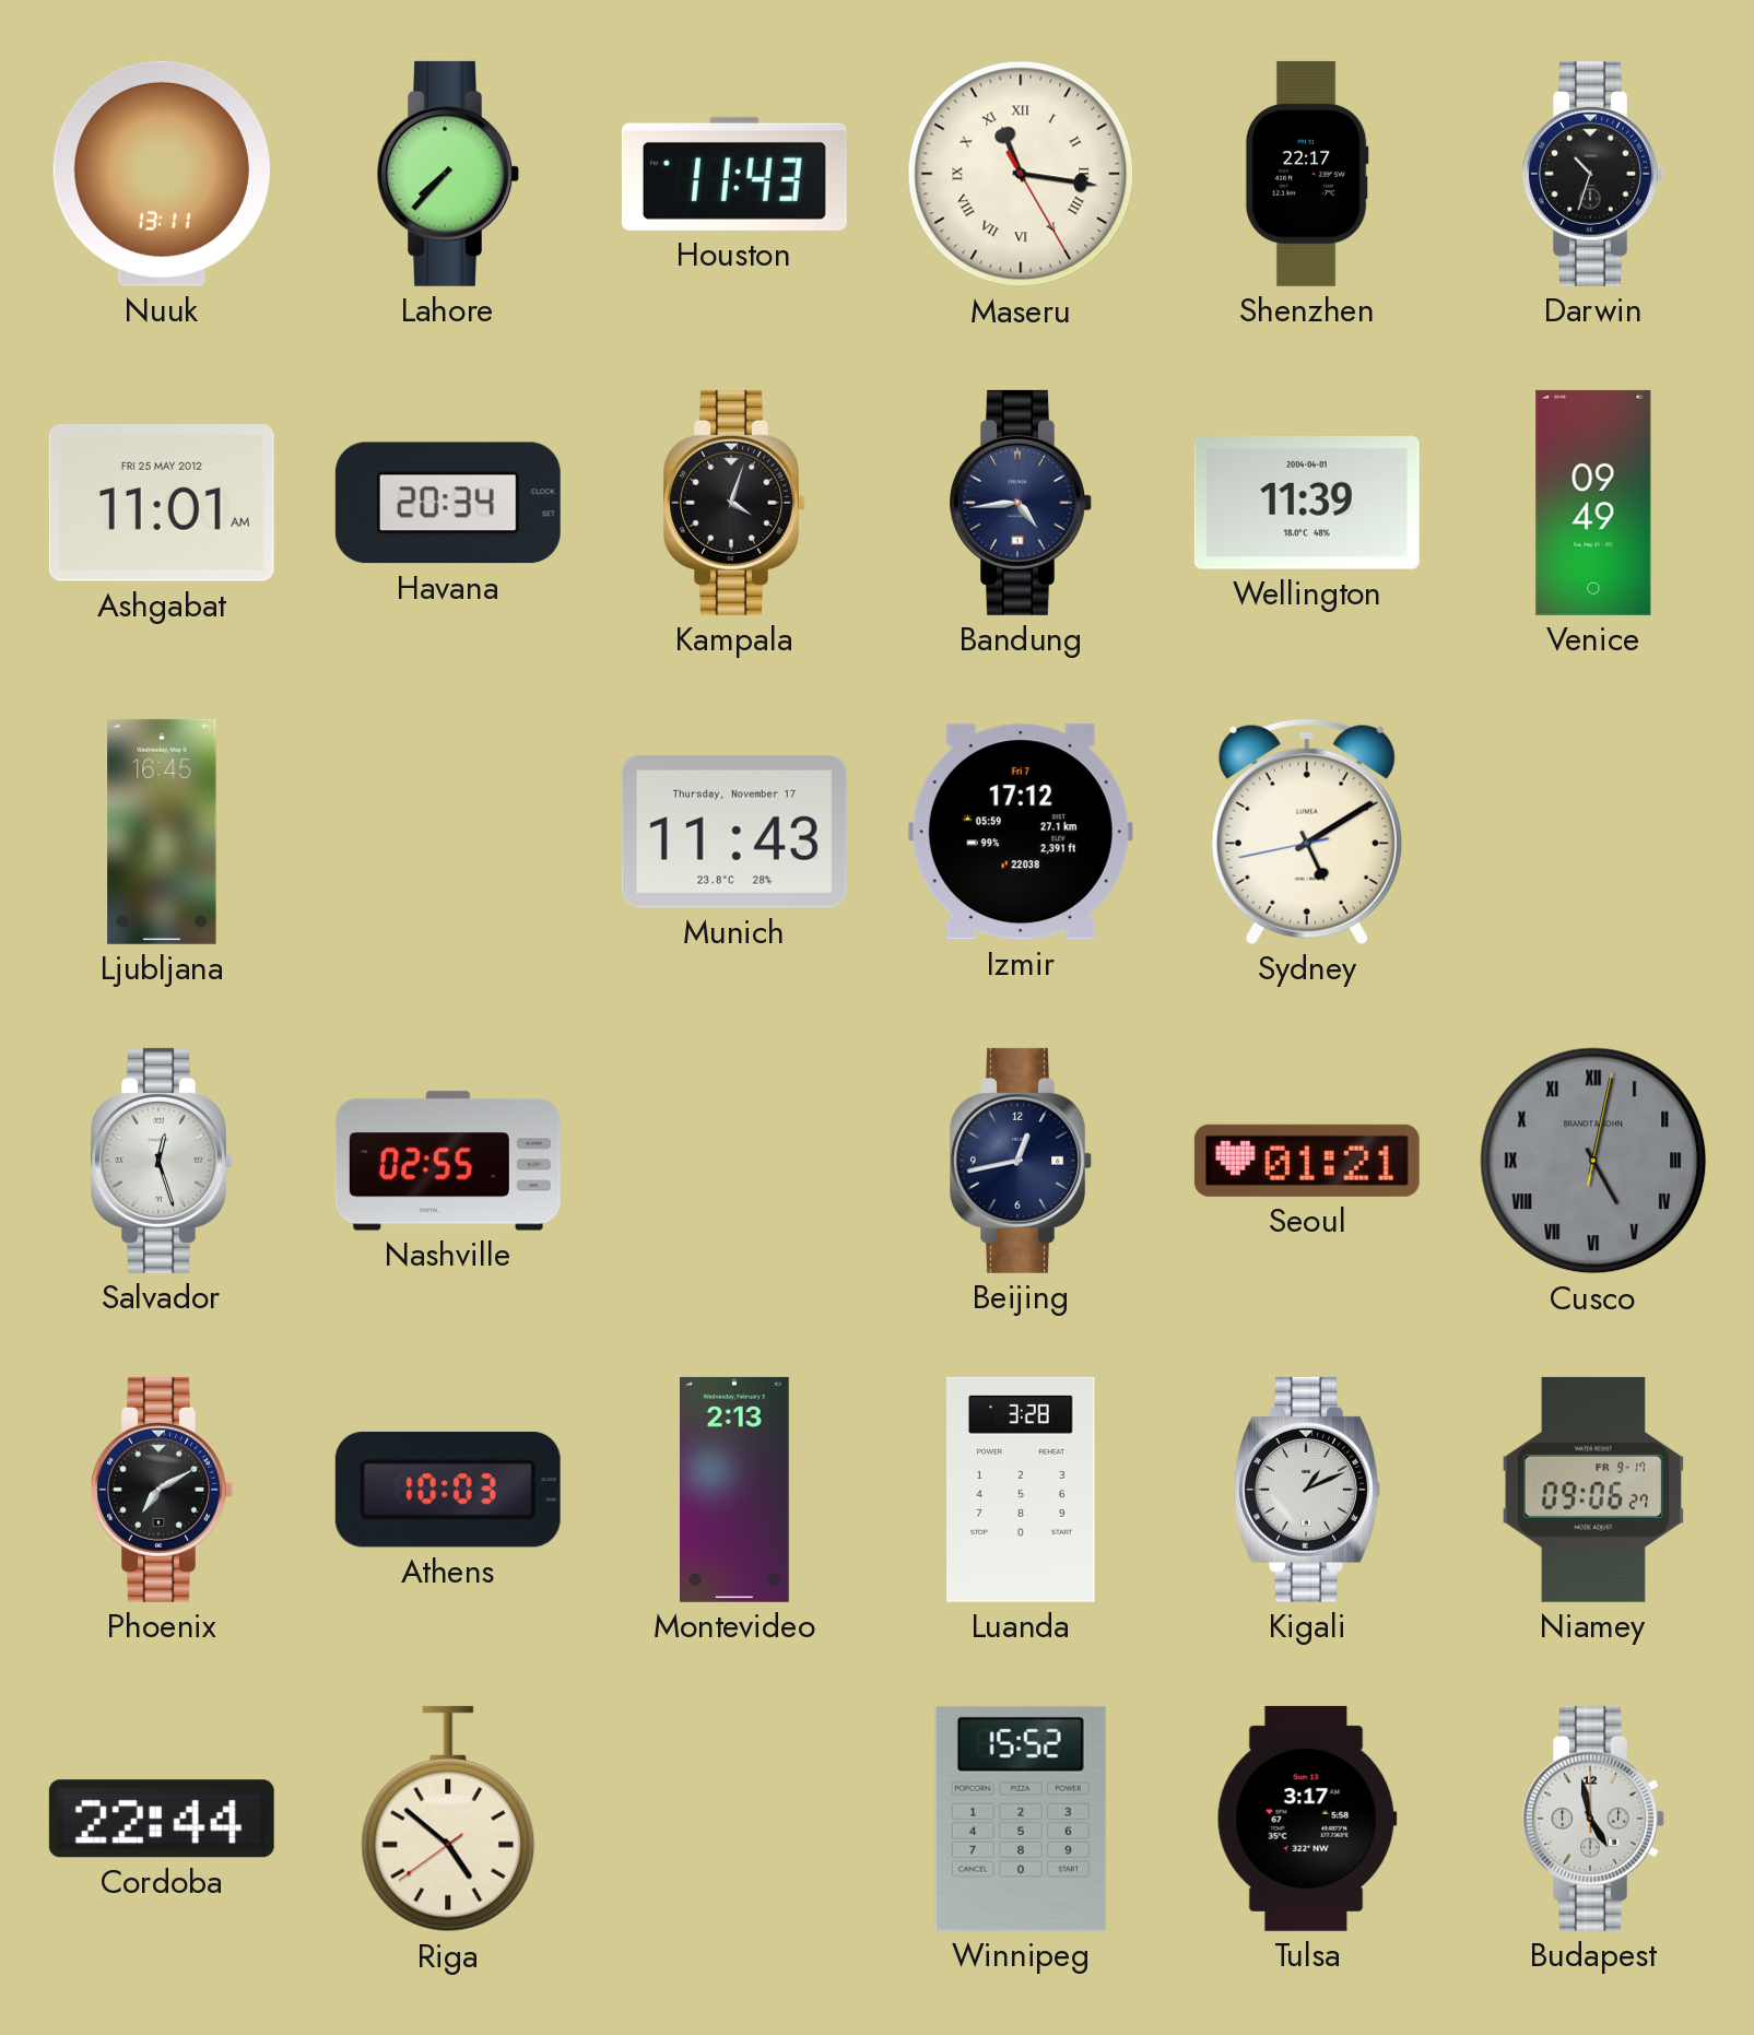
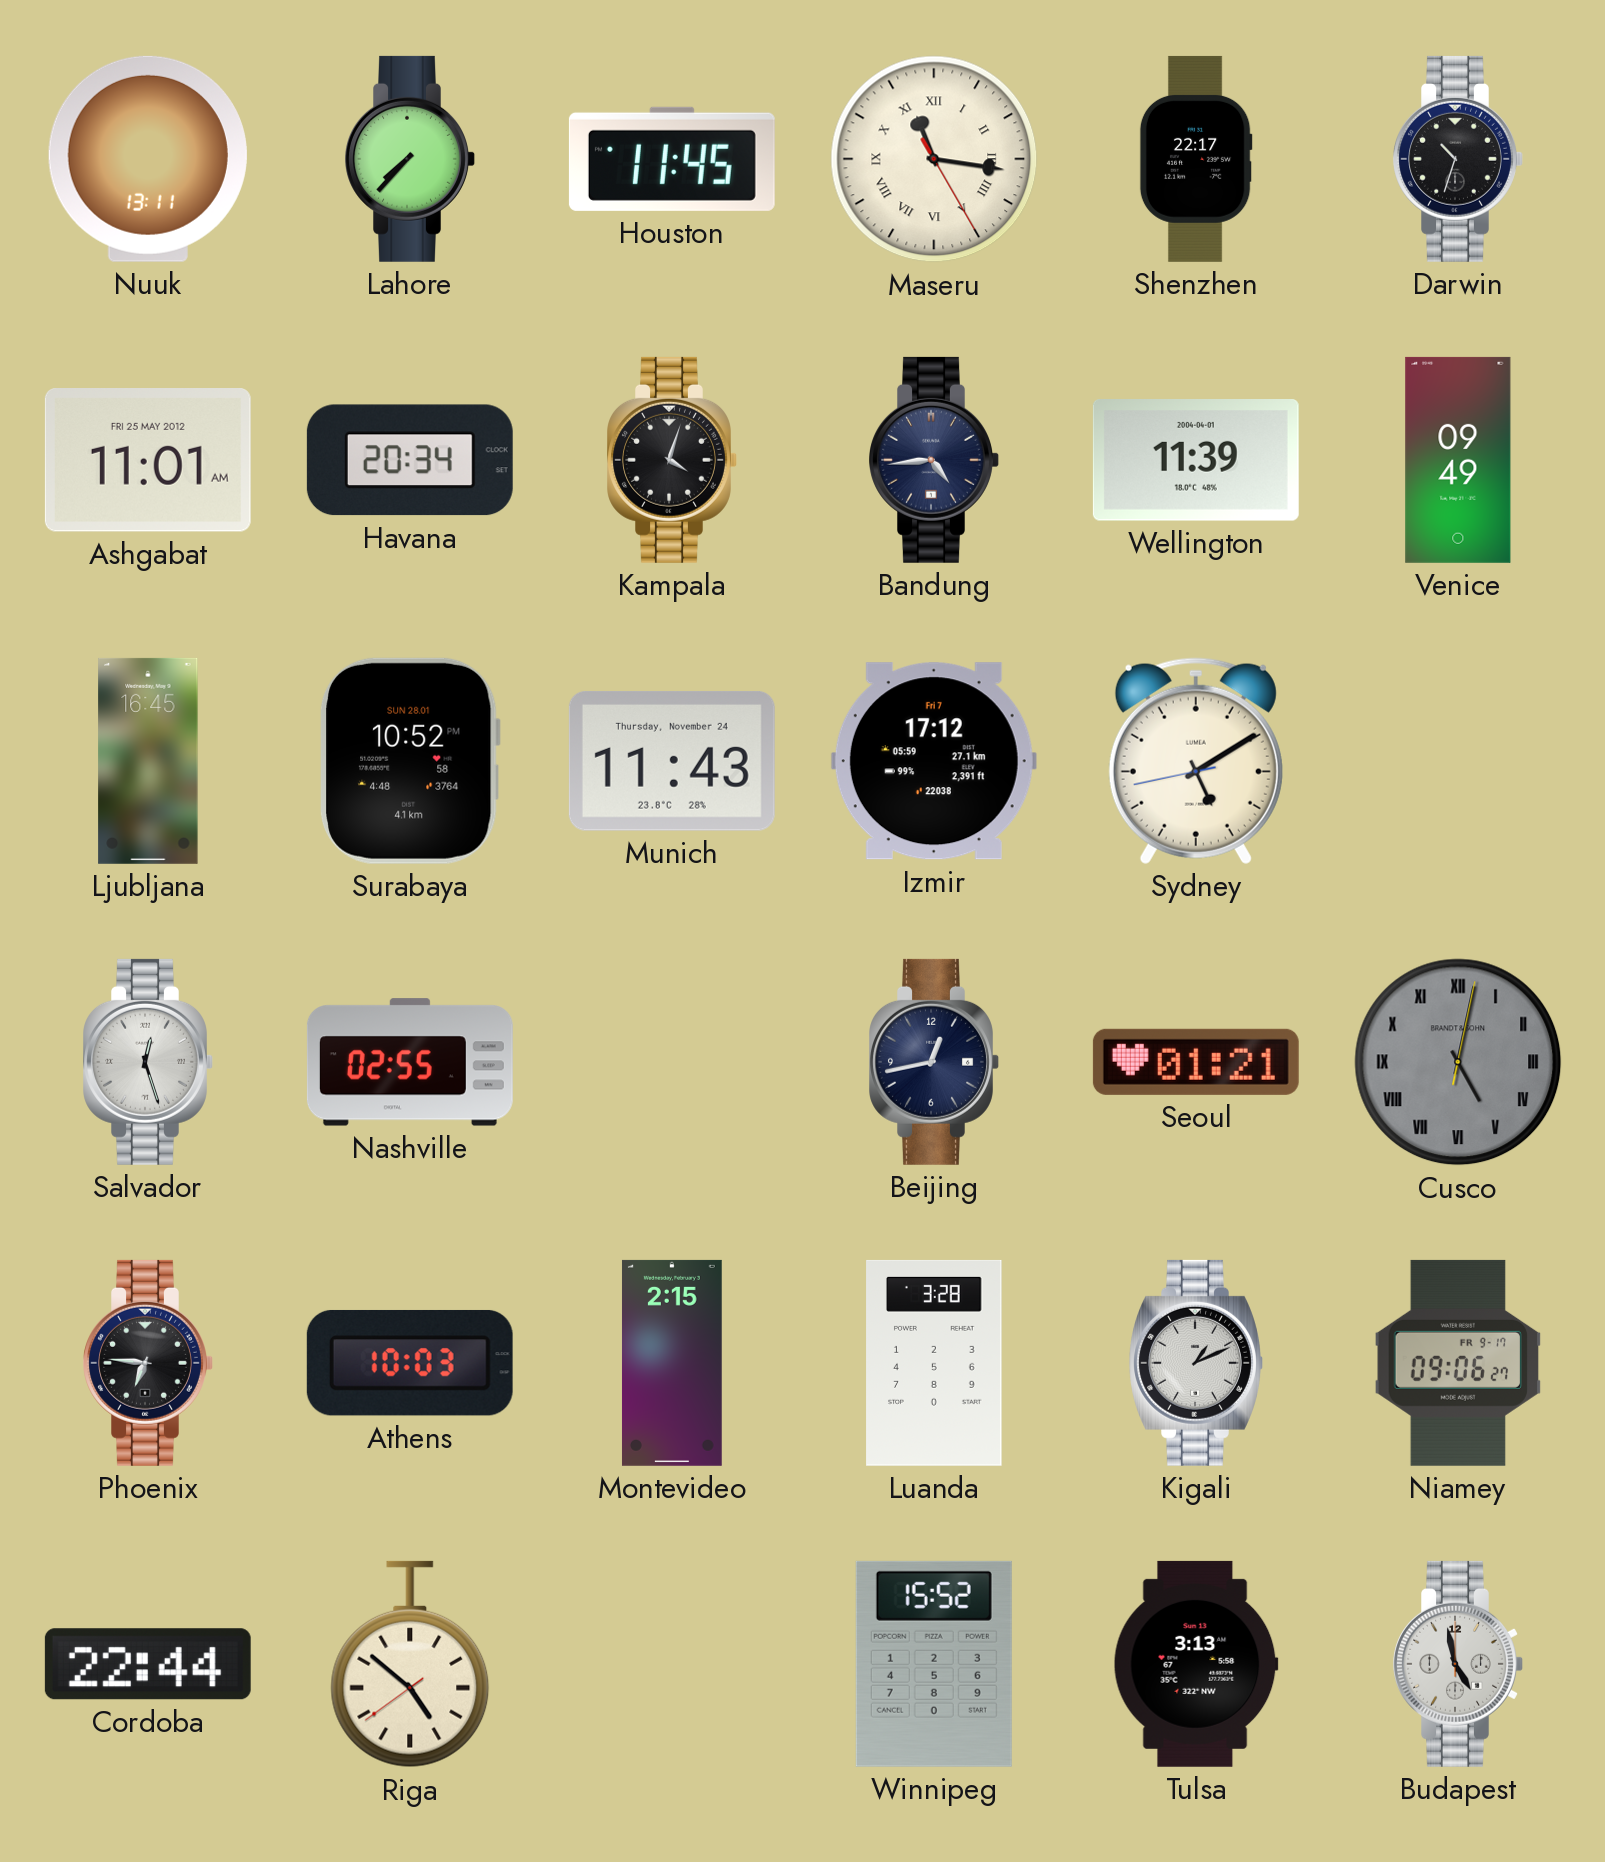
Houston: 11:43 -> 11:45 (672, 159)
Surabaya: none -> 10:52 (410, 761)
Munich date: Thursday, November 17 -> Thursday, November 24 (672, 761)
Phoenix: 7:10 -> 6:46 (148, 1363)
Montevideo: 2:13 -> 2:15 (672, 1363)
Tulsa: 3:17 -> 3:13 (1196, 1664)
